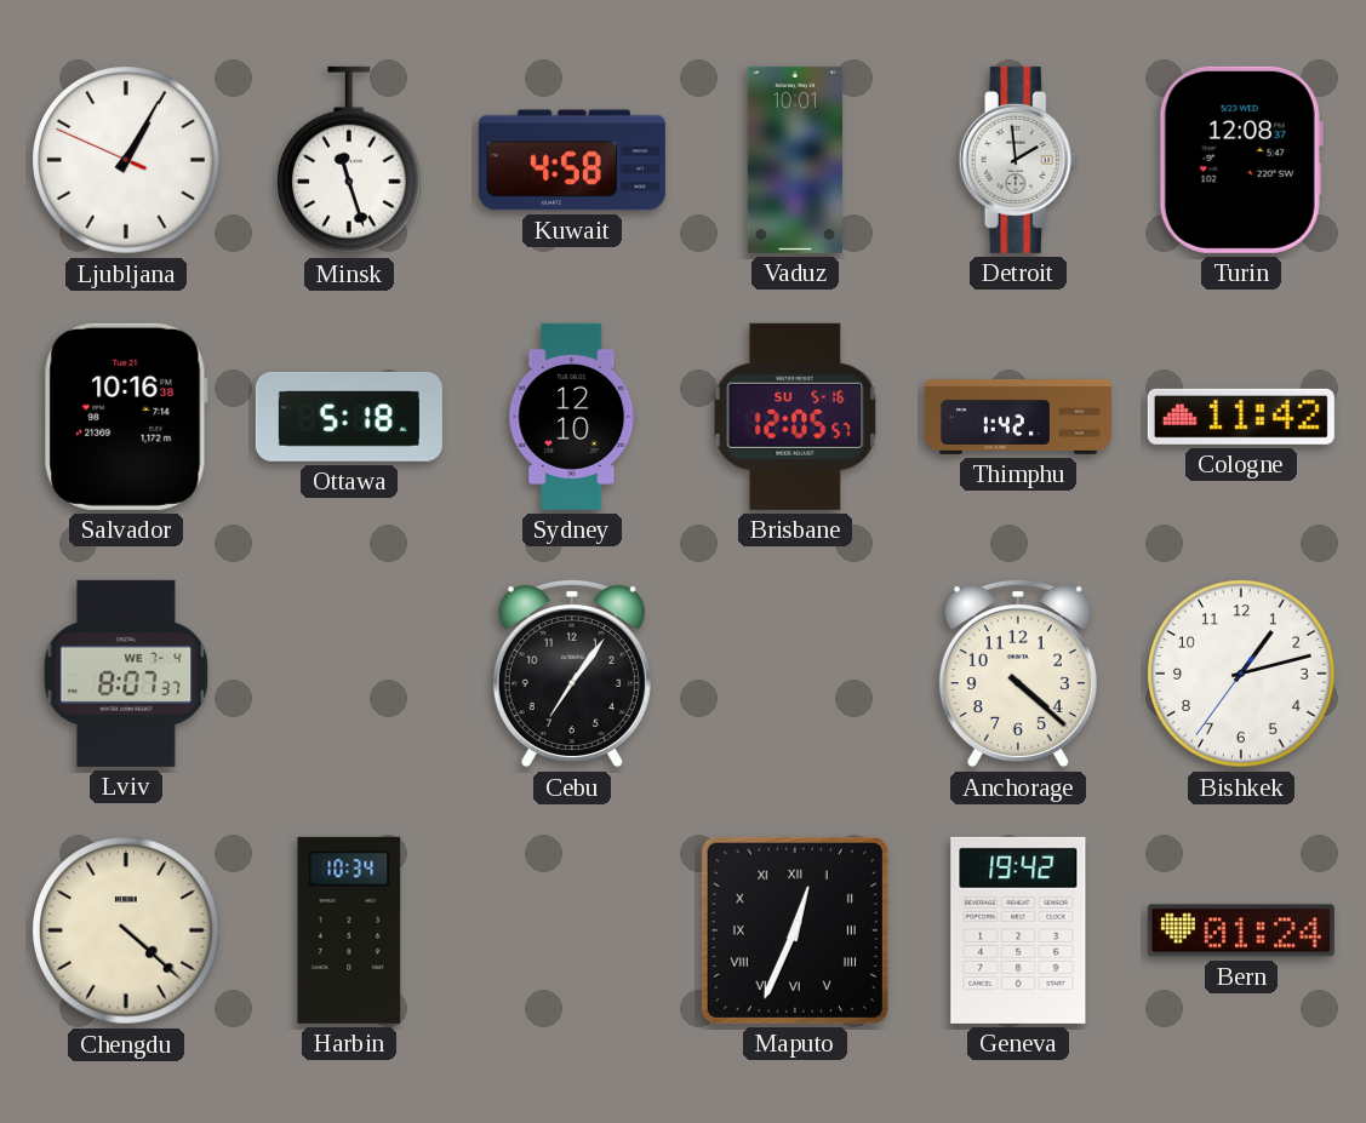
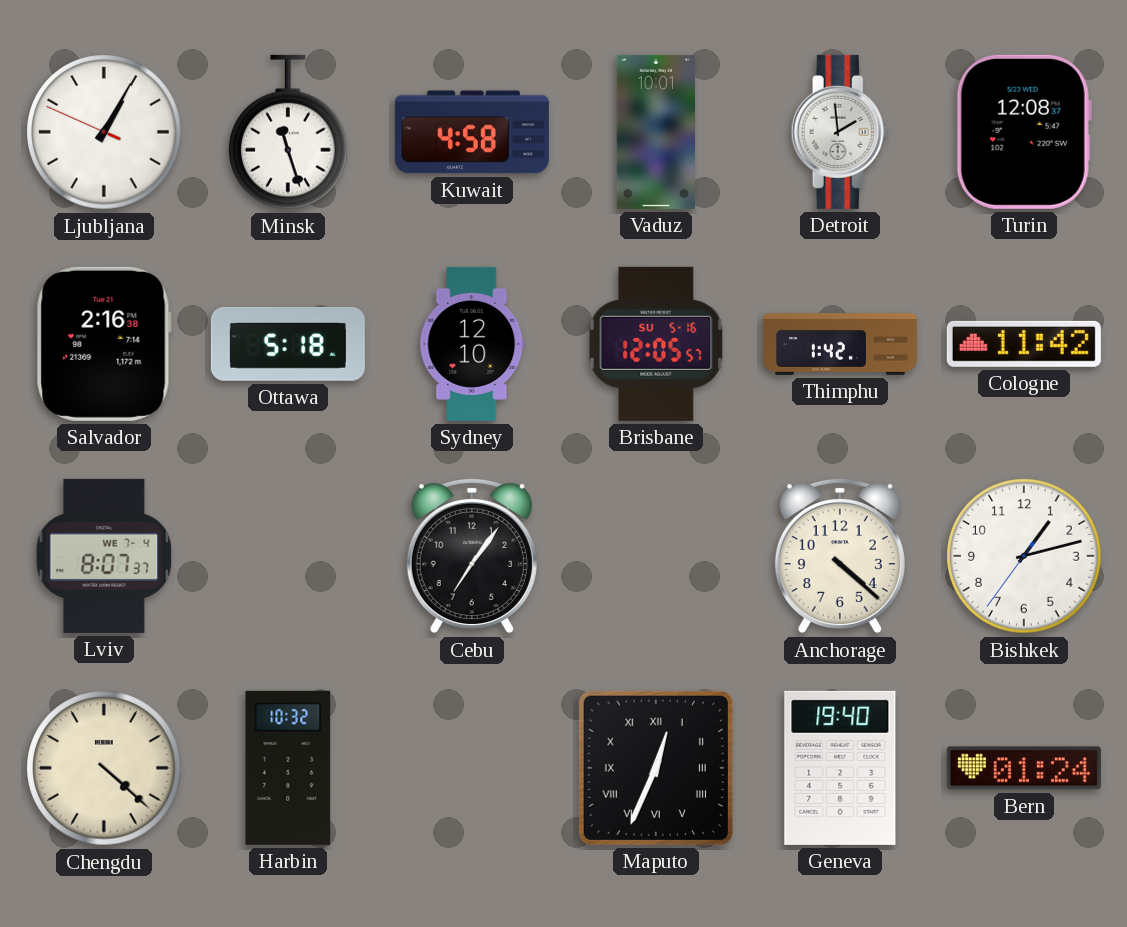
Salvador: 10:16 -> 2:16 (104, 344)
Harbin: 10:34 -> 10:32 (288, 768)
Geneva: 19:42 -> 19:40 (840, 768)
